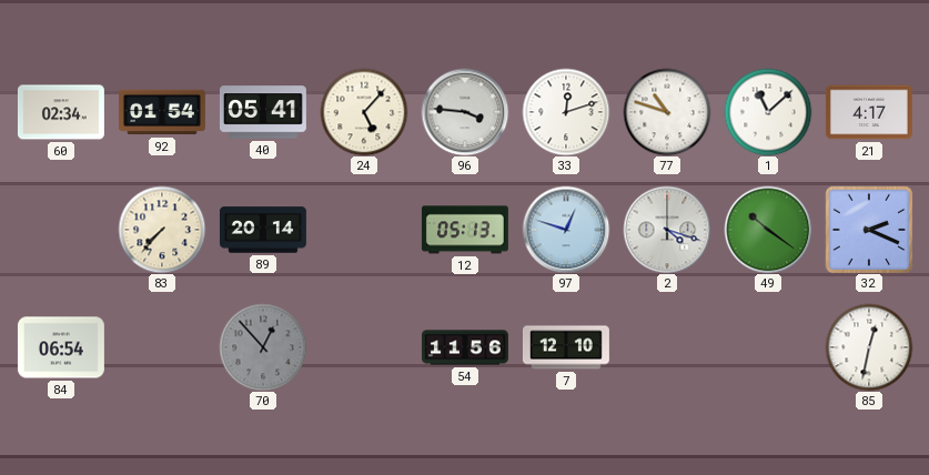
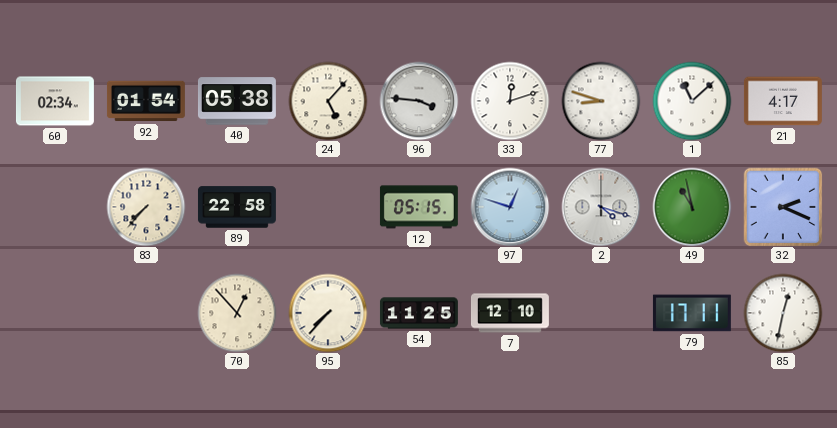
40: 05:41 -> 05:38 (237, 101)
77: 10:48 -> 8:48 (601, 101)
89: 20:14 -> 22:58 (237, 207)
12: 05:13 -> 05:15 (419, 207)
49: 10:21 -> 10:58 (692, 207)
84: 06:54 -> none (61, 347)
70 dial: grey -> cream (237, 313)
95: none -> 7:37 (328, 313)
54: 11:56 -> 11:25 (419, 313)
79: none -> 17:11 (692, 313)
